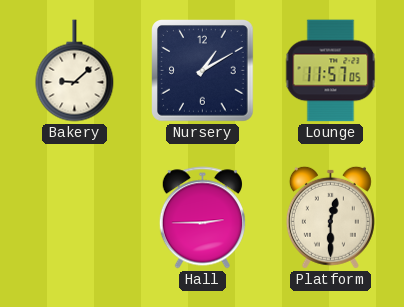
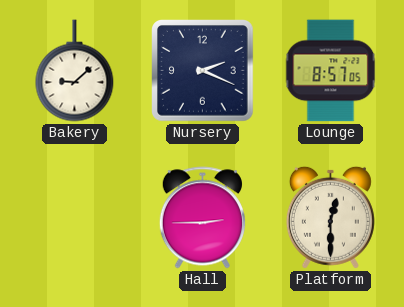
Nursery: 1:10 -> 2:19 (203, 71)
Lounge: 11:57 -> 8:57 (331, 71)
